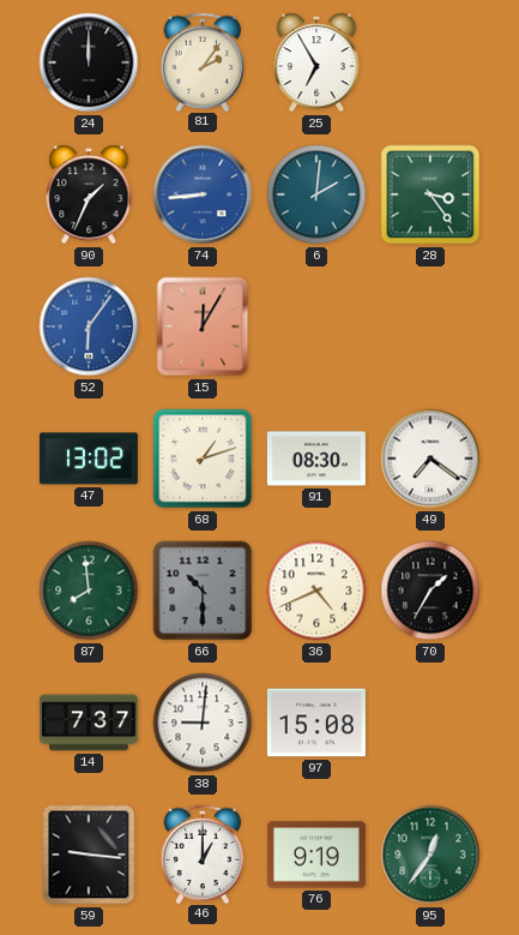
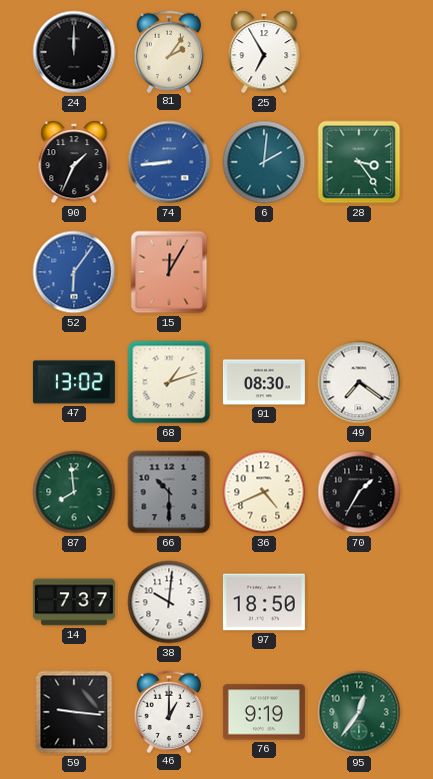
38: 9:01 -> 10:01 (169, 602)
97: 15:08 -> 18:50 (264, 602)
